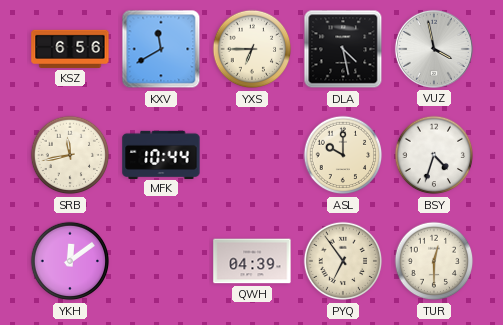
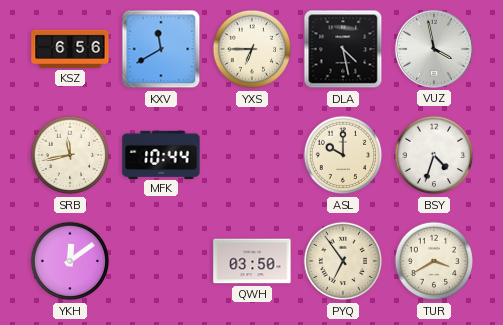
QWH: 04:39 -> 03:50 (252, 261)
TUR: 12:30 -> 3:40 (434, 261)
